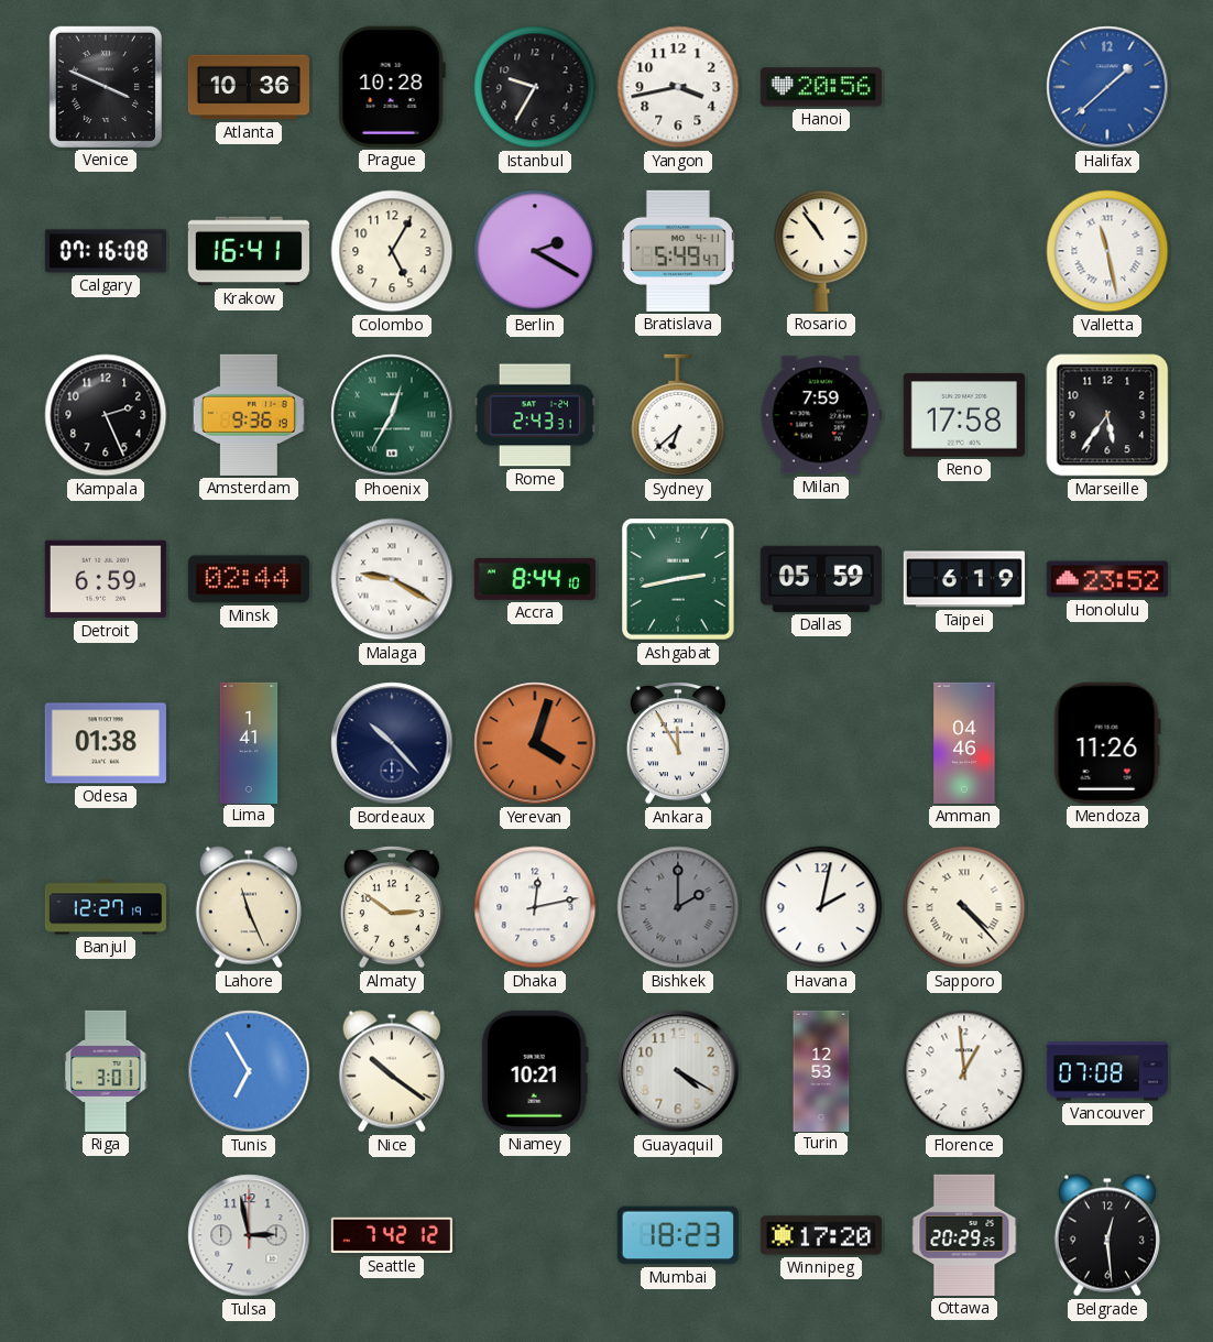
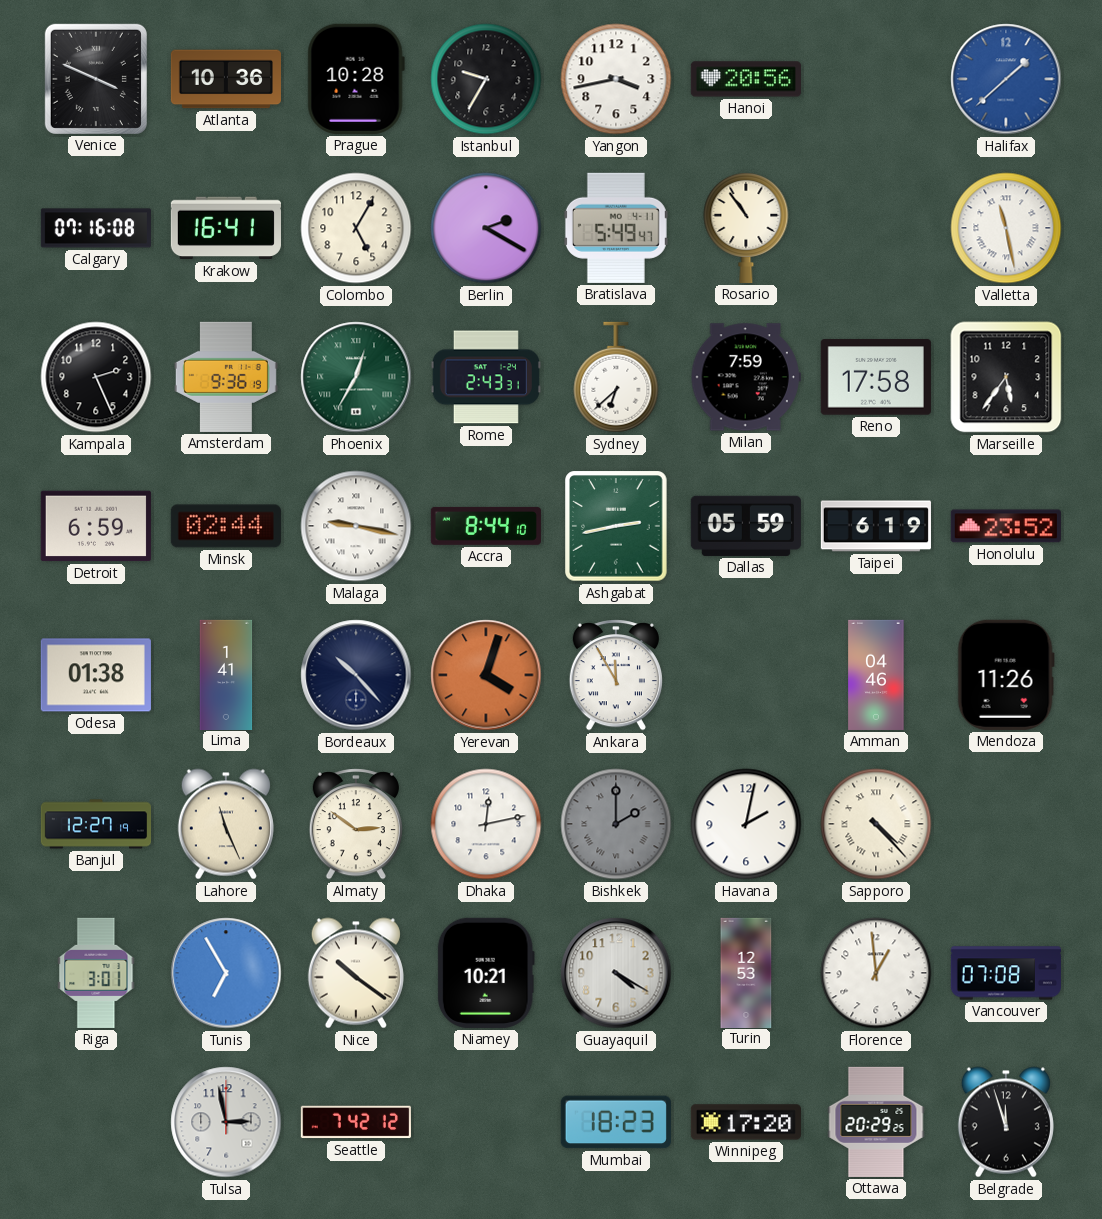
Malaga: 9:20 -> 9:17 (356, 526)
Belgrade: 12:29 -> 11:57 (1006, 1122)
